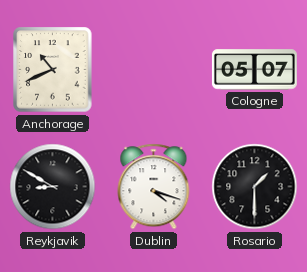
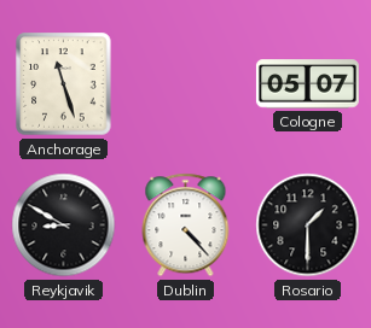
Anchorage: 10:41 -> 11:27 (64, 84)
Dublin: 4:18 -> 4:23 (186, 225)
